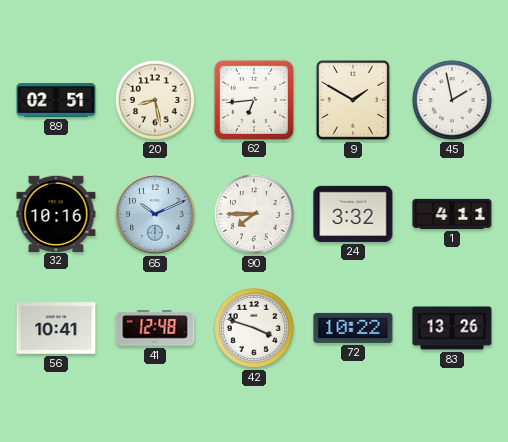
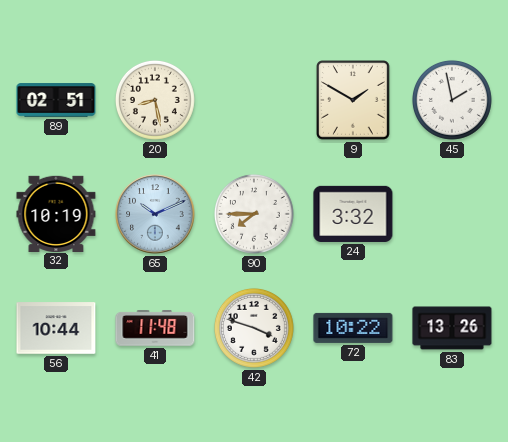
62: 6:44 -> none (253, 99)
32: 10:16 -> 10:19 (56, 213)
1: 4:11 -> none (452, 214)
56: 10:41 -> 10:44 (56, 328)
41: 12:48 -> 11:48 (155, 328)
